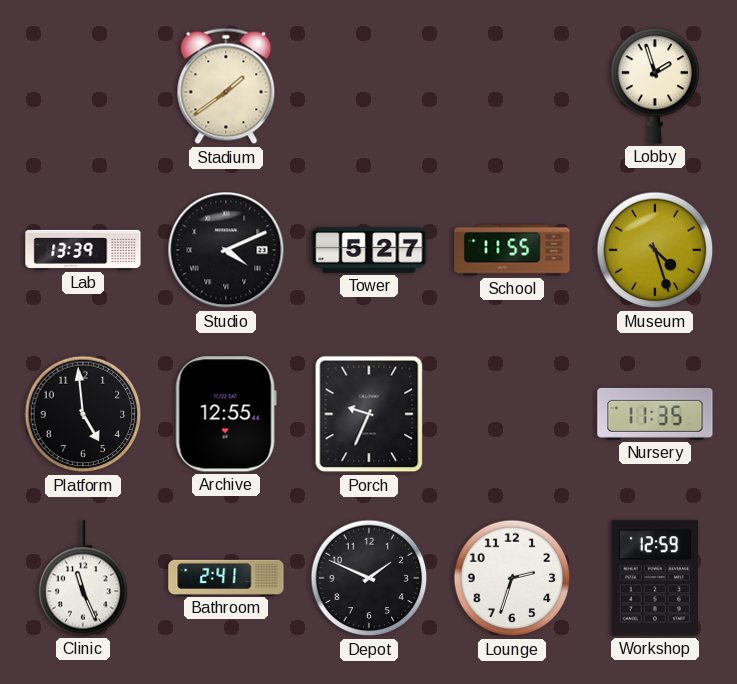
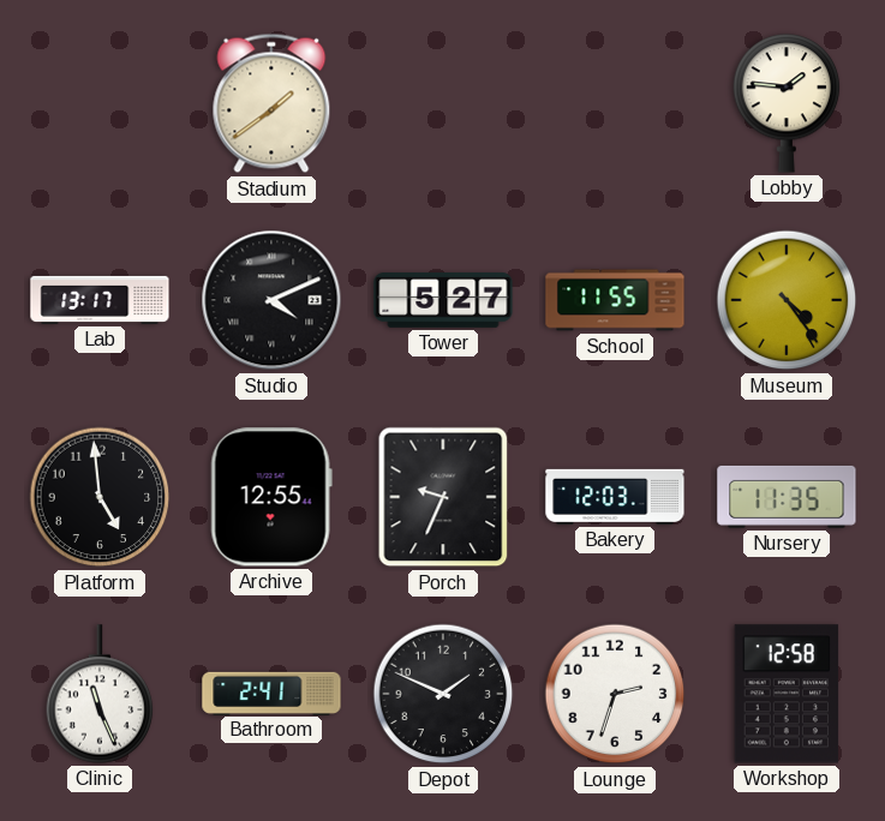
Lobby: 1:57 -> 1:46 (787, 103)
Lab: 13:39 -> 13:17 (100, 300)
Museum: 4:27 -> 4:24 (787, 300)
Bakery: none -> 12:03 (615, 497)
Workshop: 12:59 -> 12:58 (787, 694)
